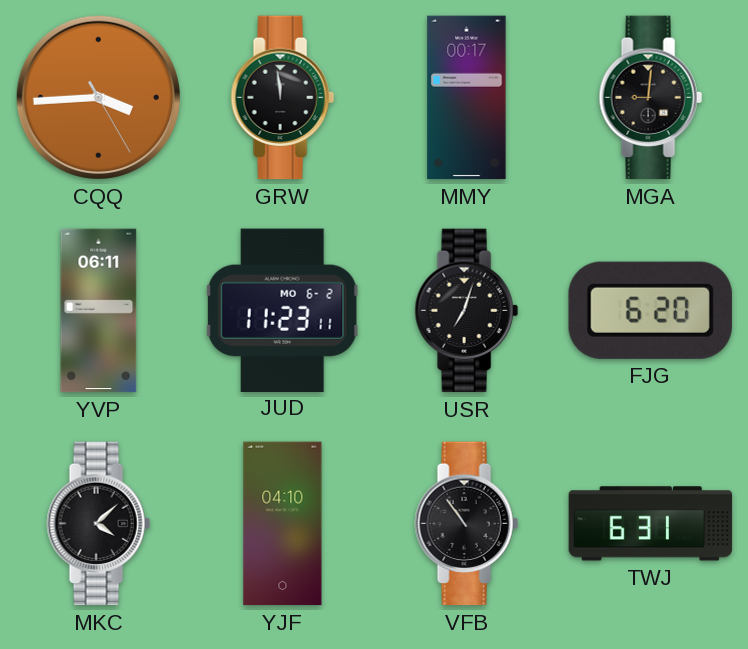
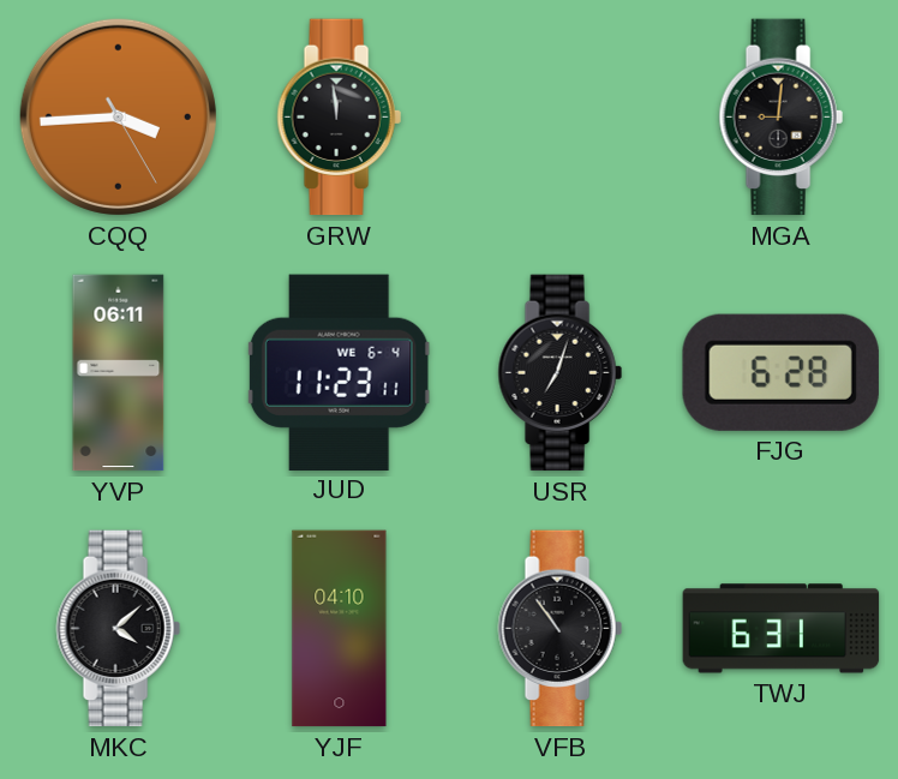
MMY: 00:17 -> none (467, 98)
JUD date: MO 6-2 -> WE 6-4 (340, 372)
FJG: 6:20 -> 6:28 (780, 372)
